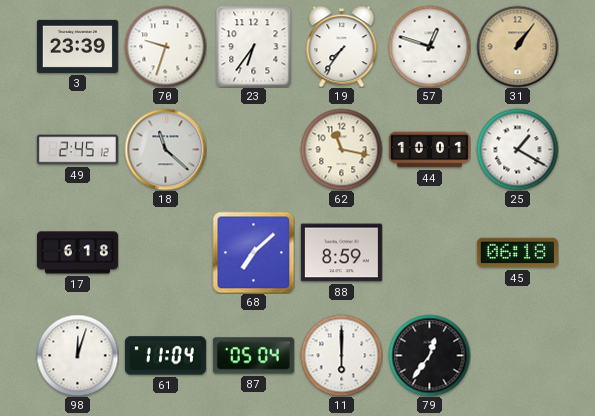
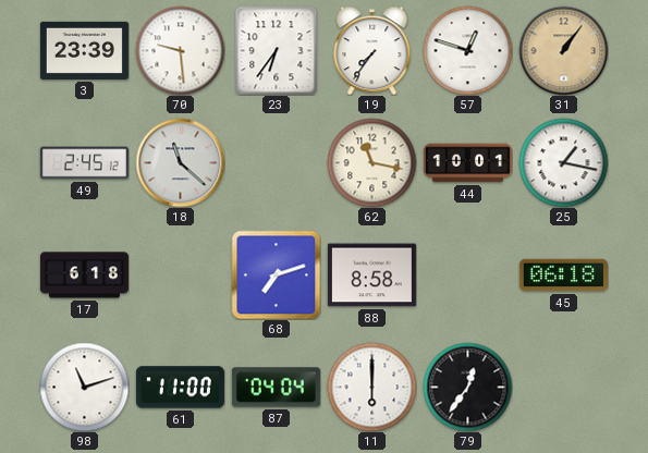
70: 9:33 -> 9:29 (180, 50)
25: 1:20 -> 1:17 (563, 162)
68: 7:08 -> 7:12 (276, 274)
88: 8:59 -> 8:58 (371, 276)
98: 12:03 -> 11:12 (84, 387)
61: 11:04 -> 11:00 (180, 388)
87: 05:04 -> 04:04 (276, 388)
